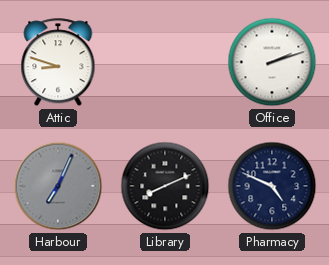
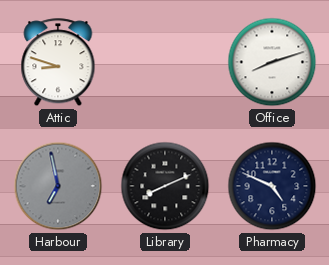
Office: 2:12 -> 8:12 (272, 62)
Harbour: 7:04 -> 6:58 (58, 186)
